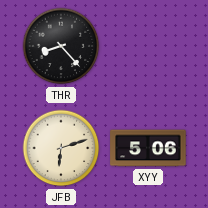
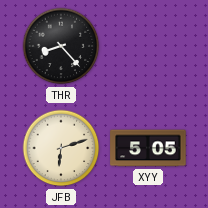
XYY: 5:06 -> 5:05 (148, 148)
